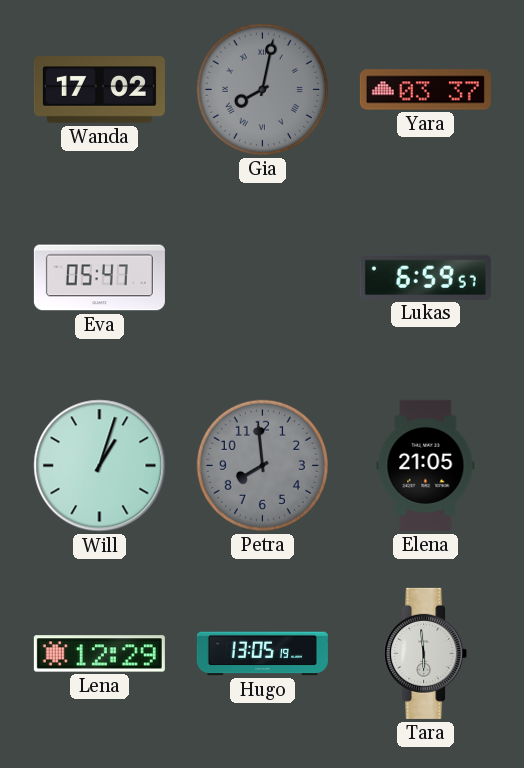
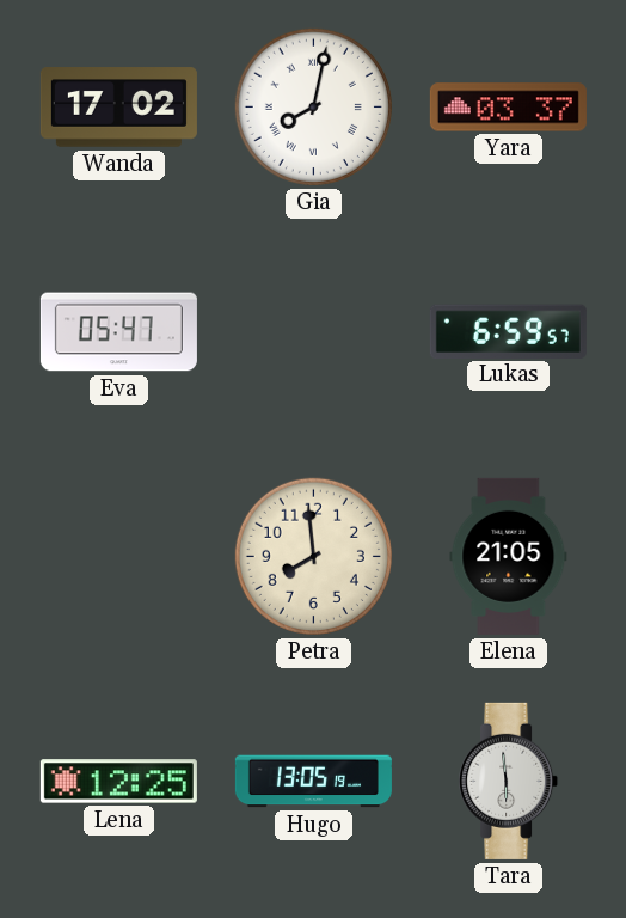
Gia dial: grey -> white (313, 106)
Will: 1:03 -> none (100, 466)
Petra dial: grey -> cream (313, 556)
Lena: 12:29 -> 12:25 (118, 782)
